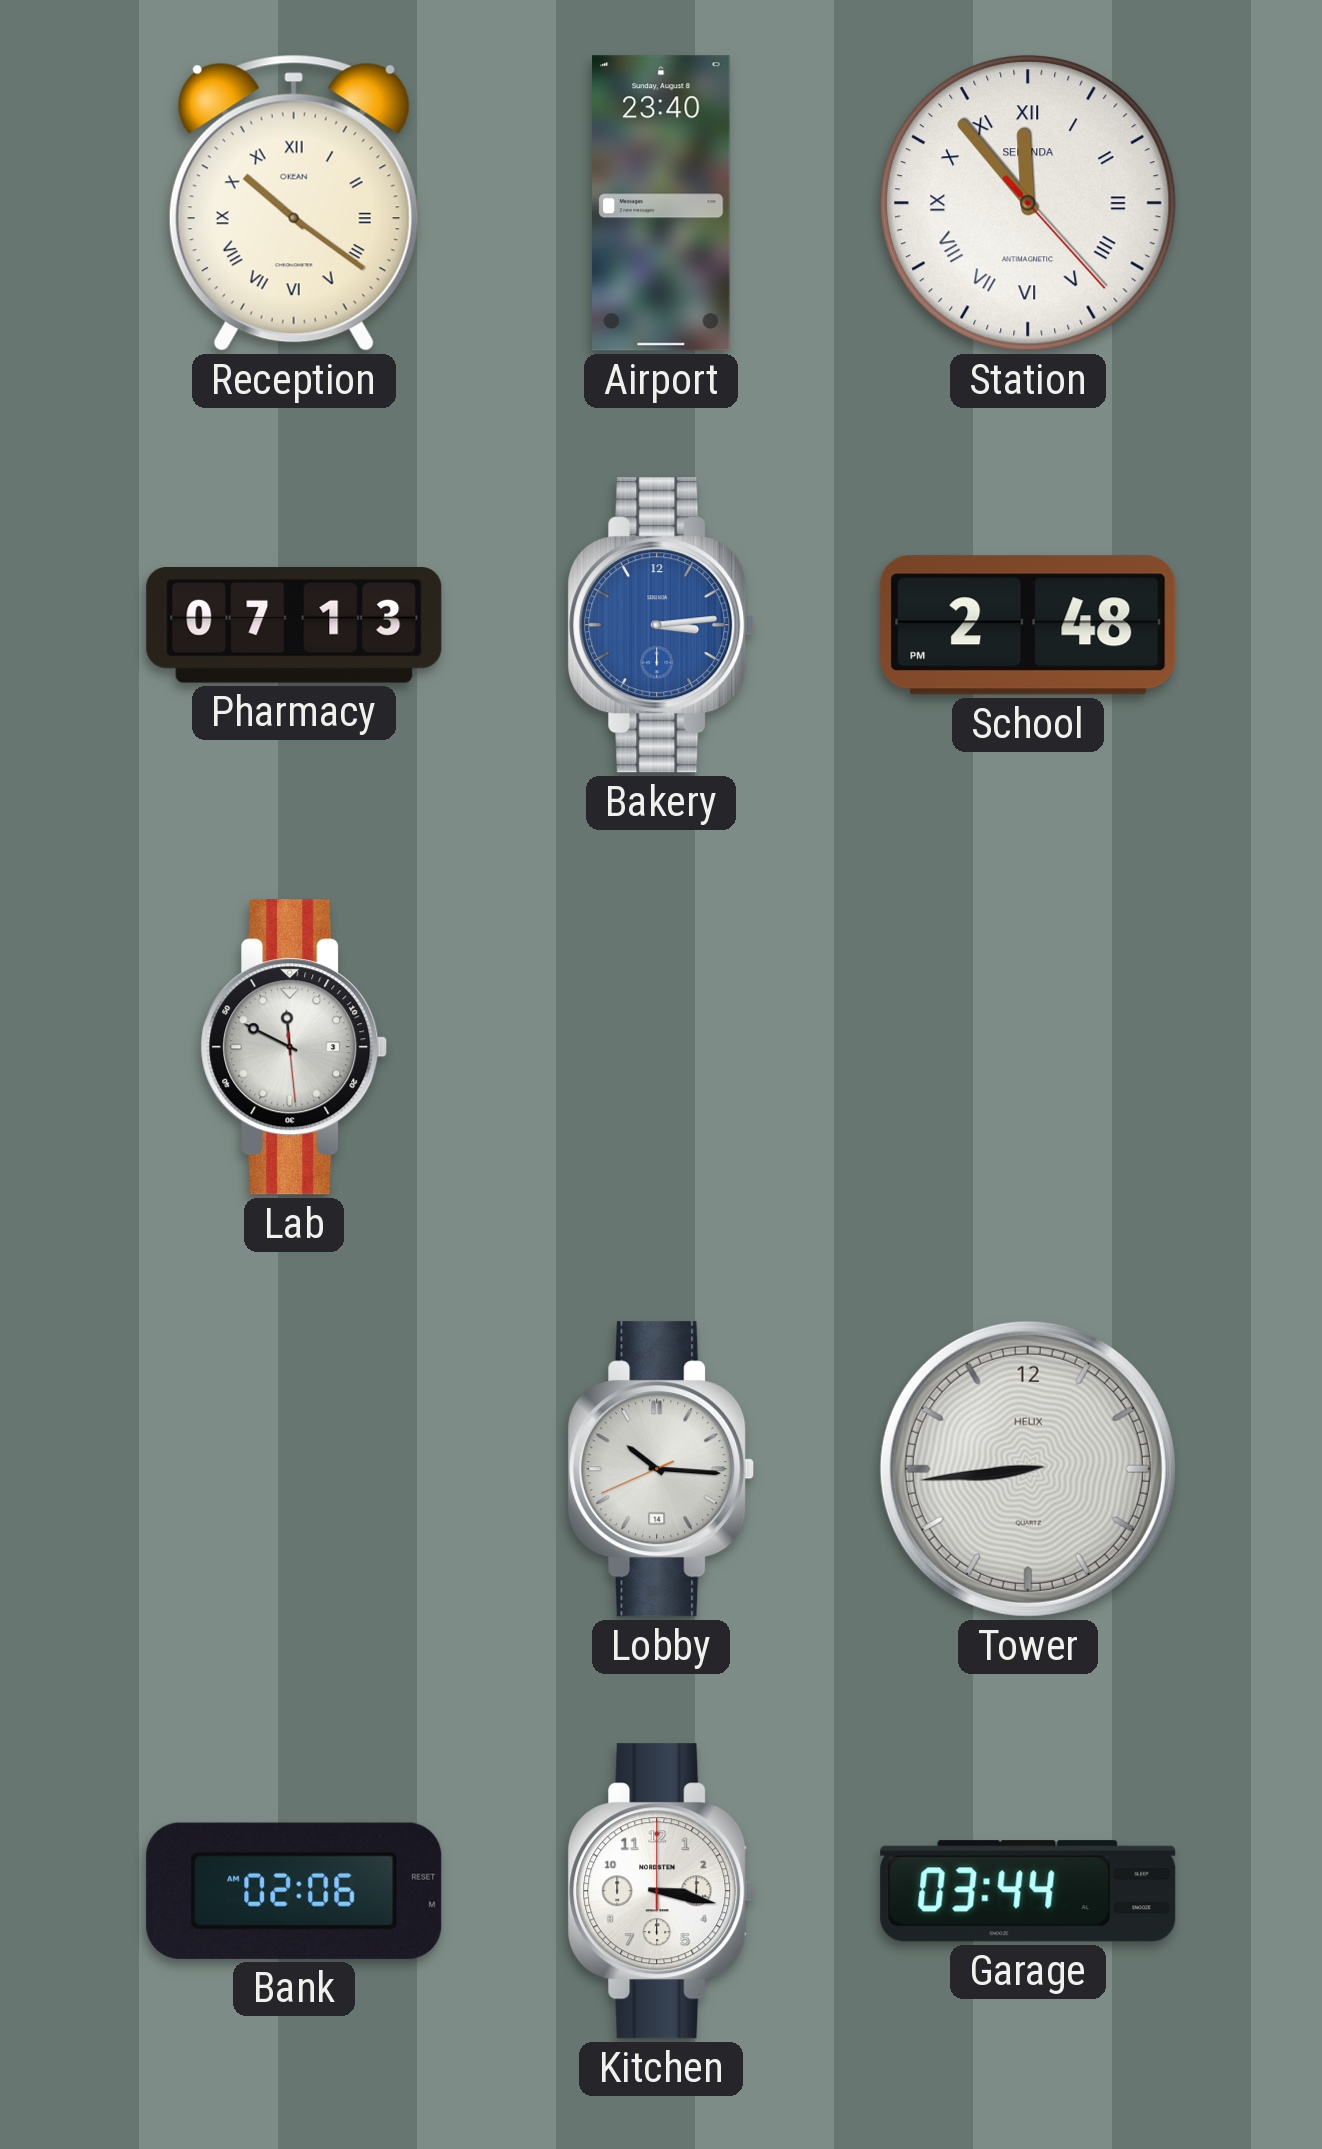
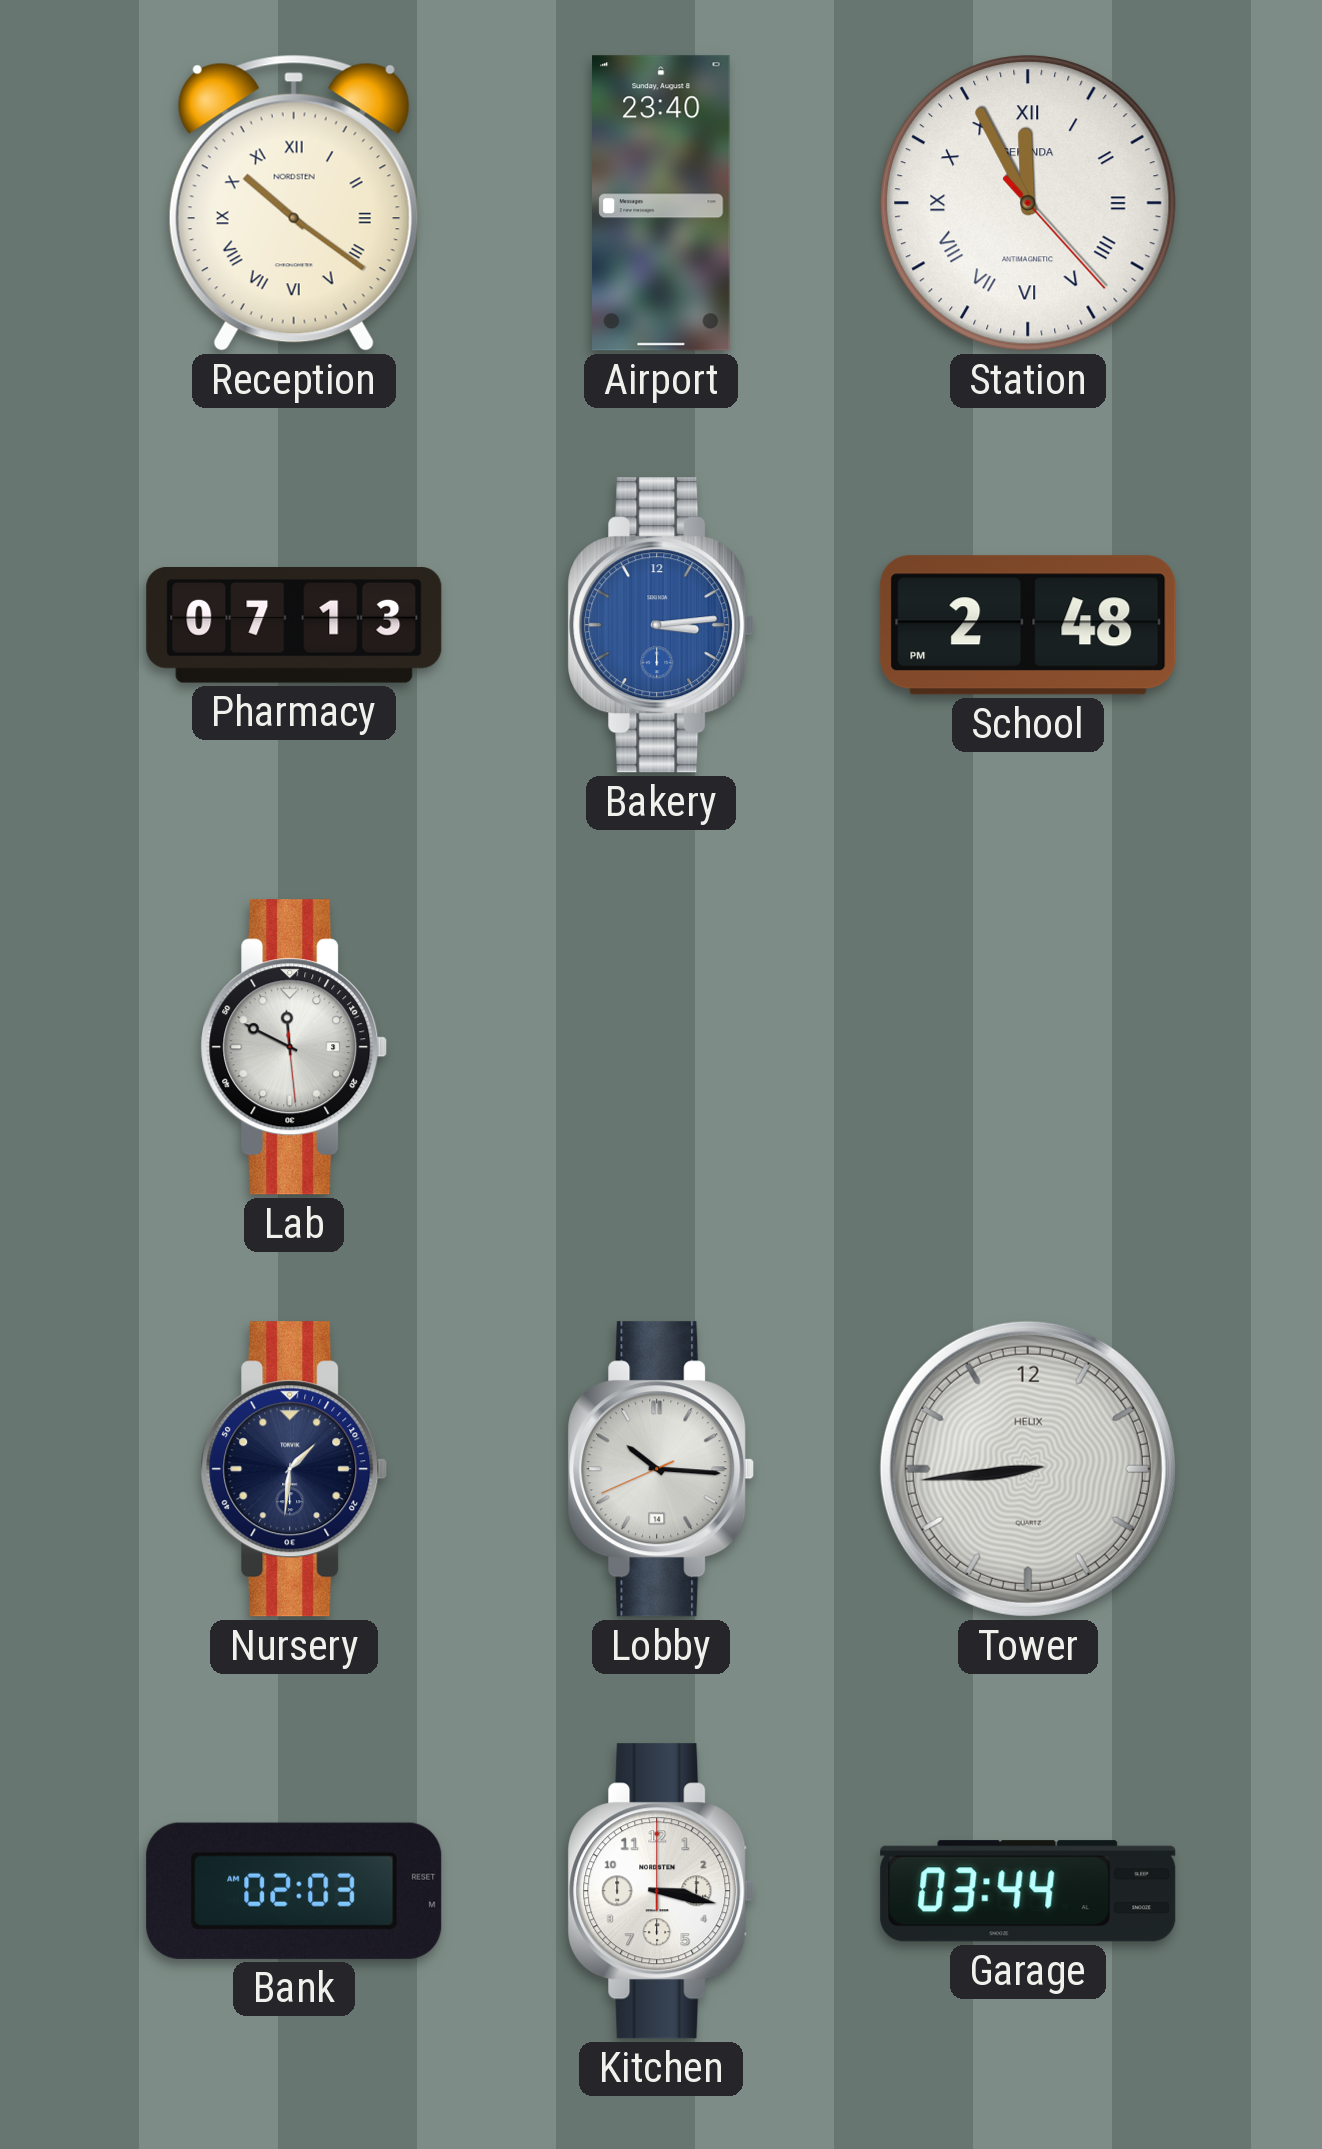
Reception brand: OKEAN -> NORDSTEN (294, 203)
Station: 11:53 -> 11:55 (1029, 204)
Nursery: none -> 1:31 (294, 1469)
Bank: 02:06 -> 02:03 (294, 1891)
